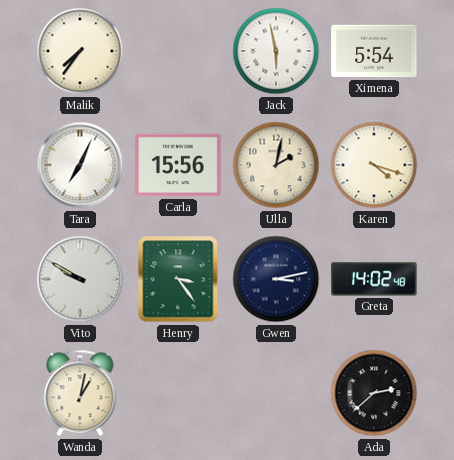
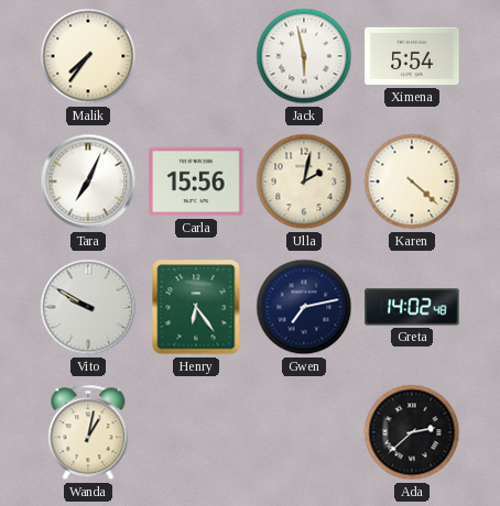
Karen: 4:18 -> 4:22 (412, 182)
Henry: 3:24 -> 6:24 (196, 307)
Gwen: 3:13 -> 7:13 (304, 307)
